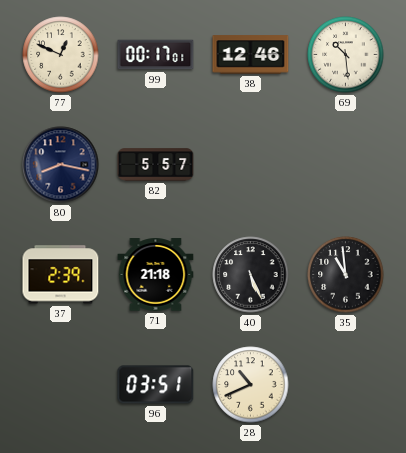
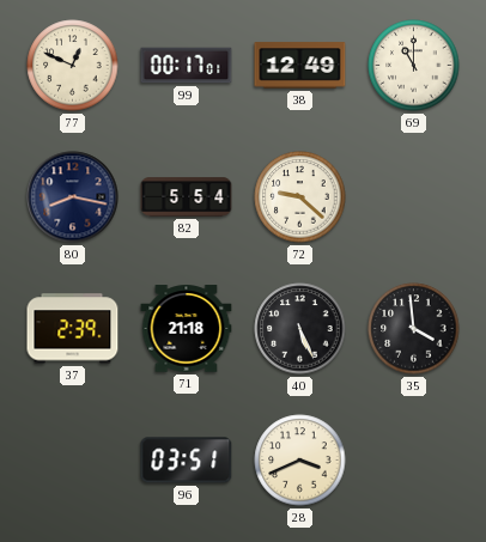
38: 12:46 -> 12:49 (300, 66)
69: 10:29 -> 11:00 (414, 66)
82: 5:57 -> 5:54 (187, 197)
72: none -> 9:22 (300, 197)
35: 10:59 -> 3:59 (414, 329)
28: 10:41 -> 3:41 (300, 461)
